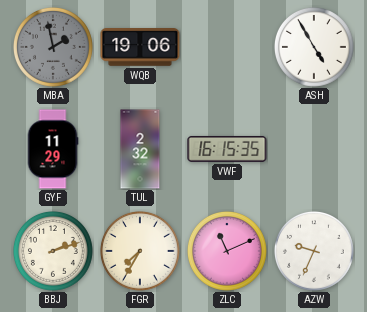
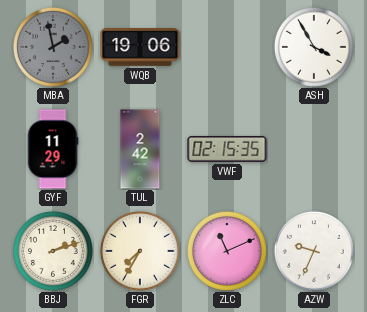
ASH: 4:55 -> 3:55 (314, 47)
TUL: 2:32 -> 2:42 (140, 149)
VWF: 16:15 -> 02:15 (227, 149)
